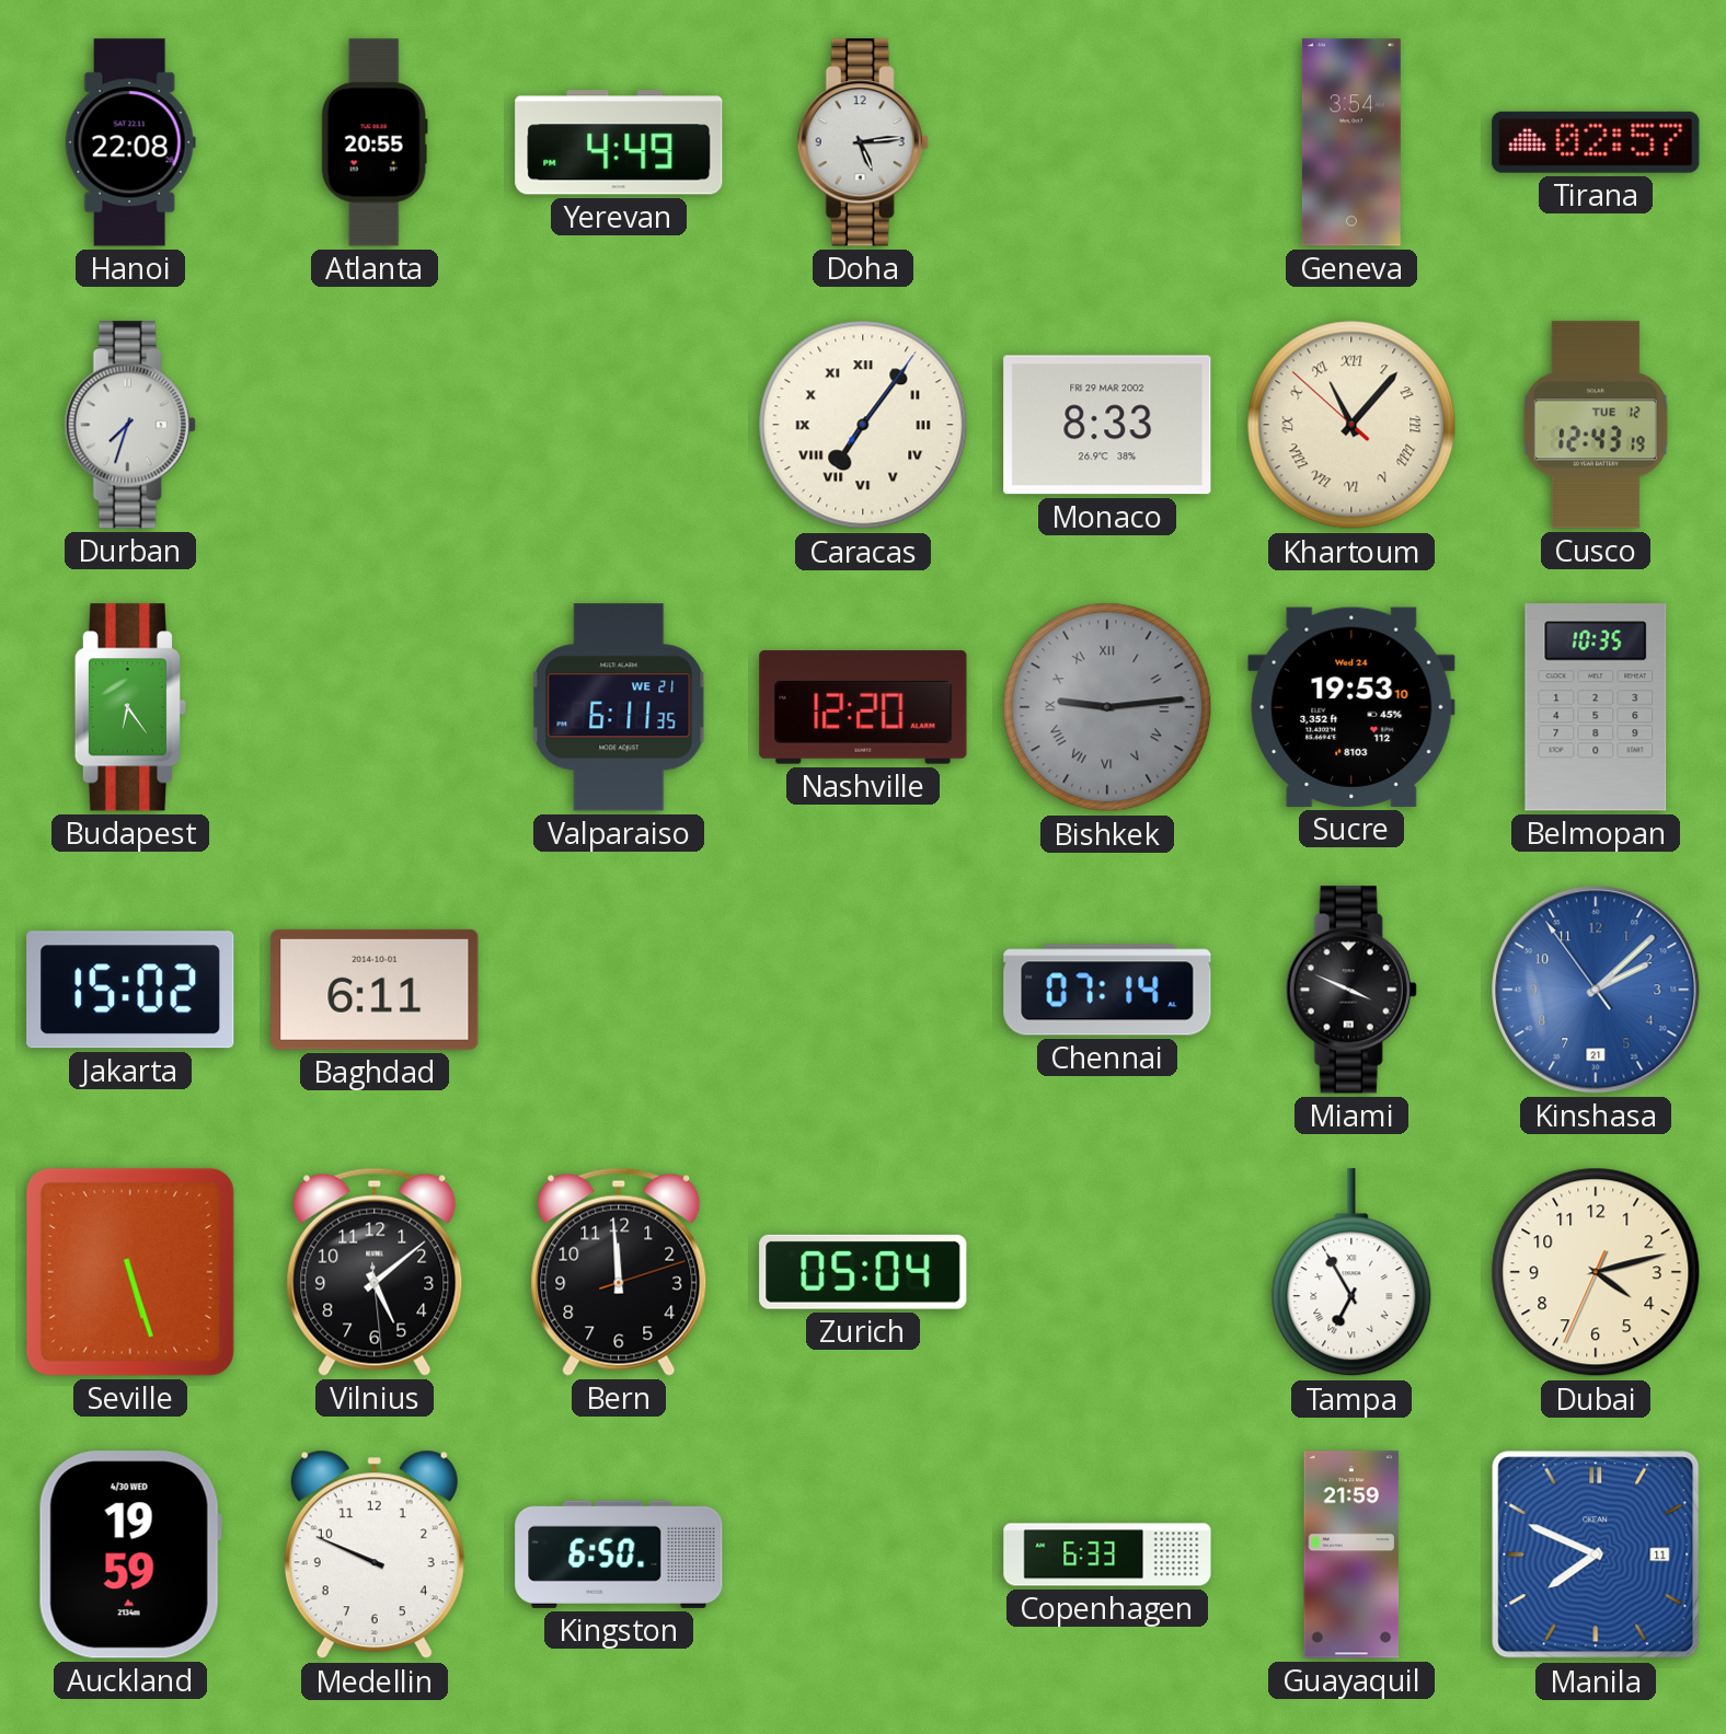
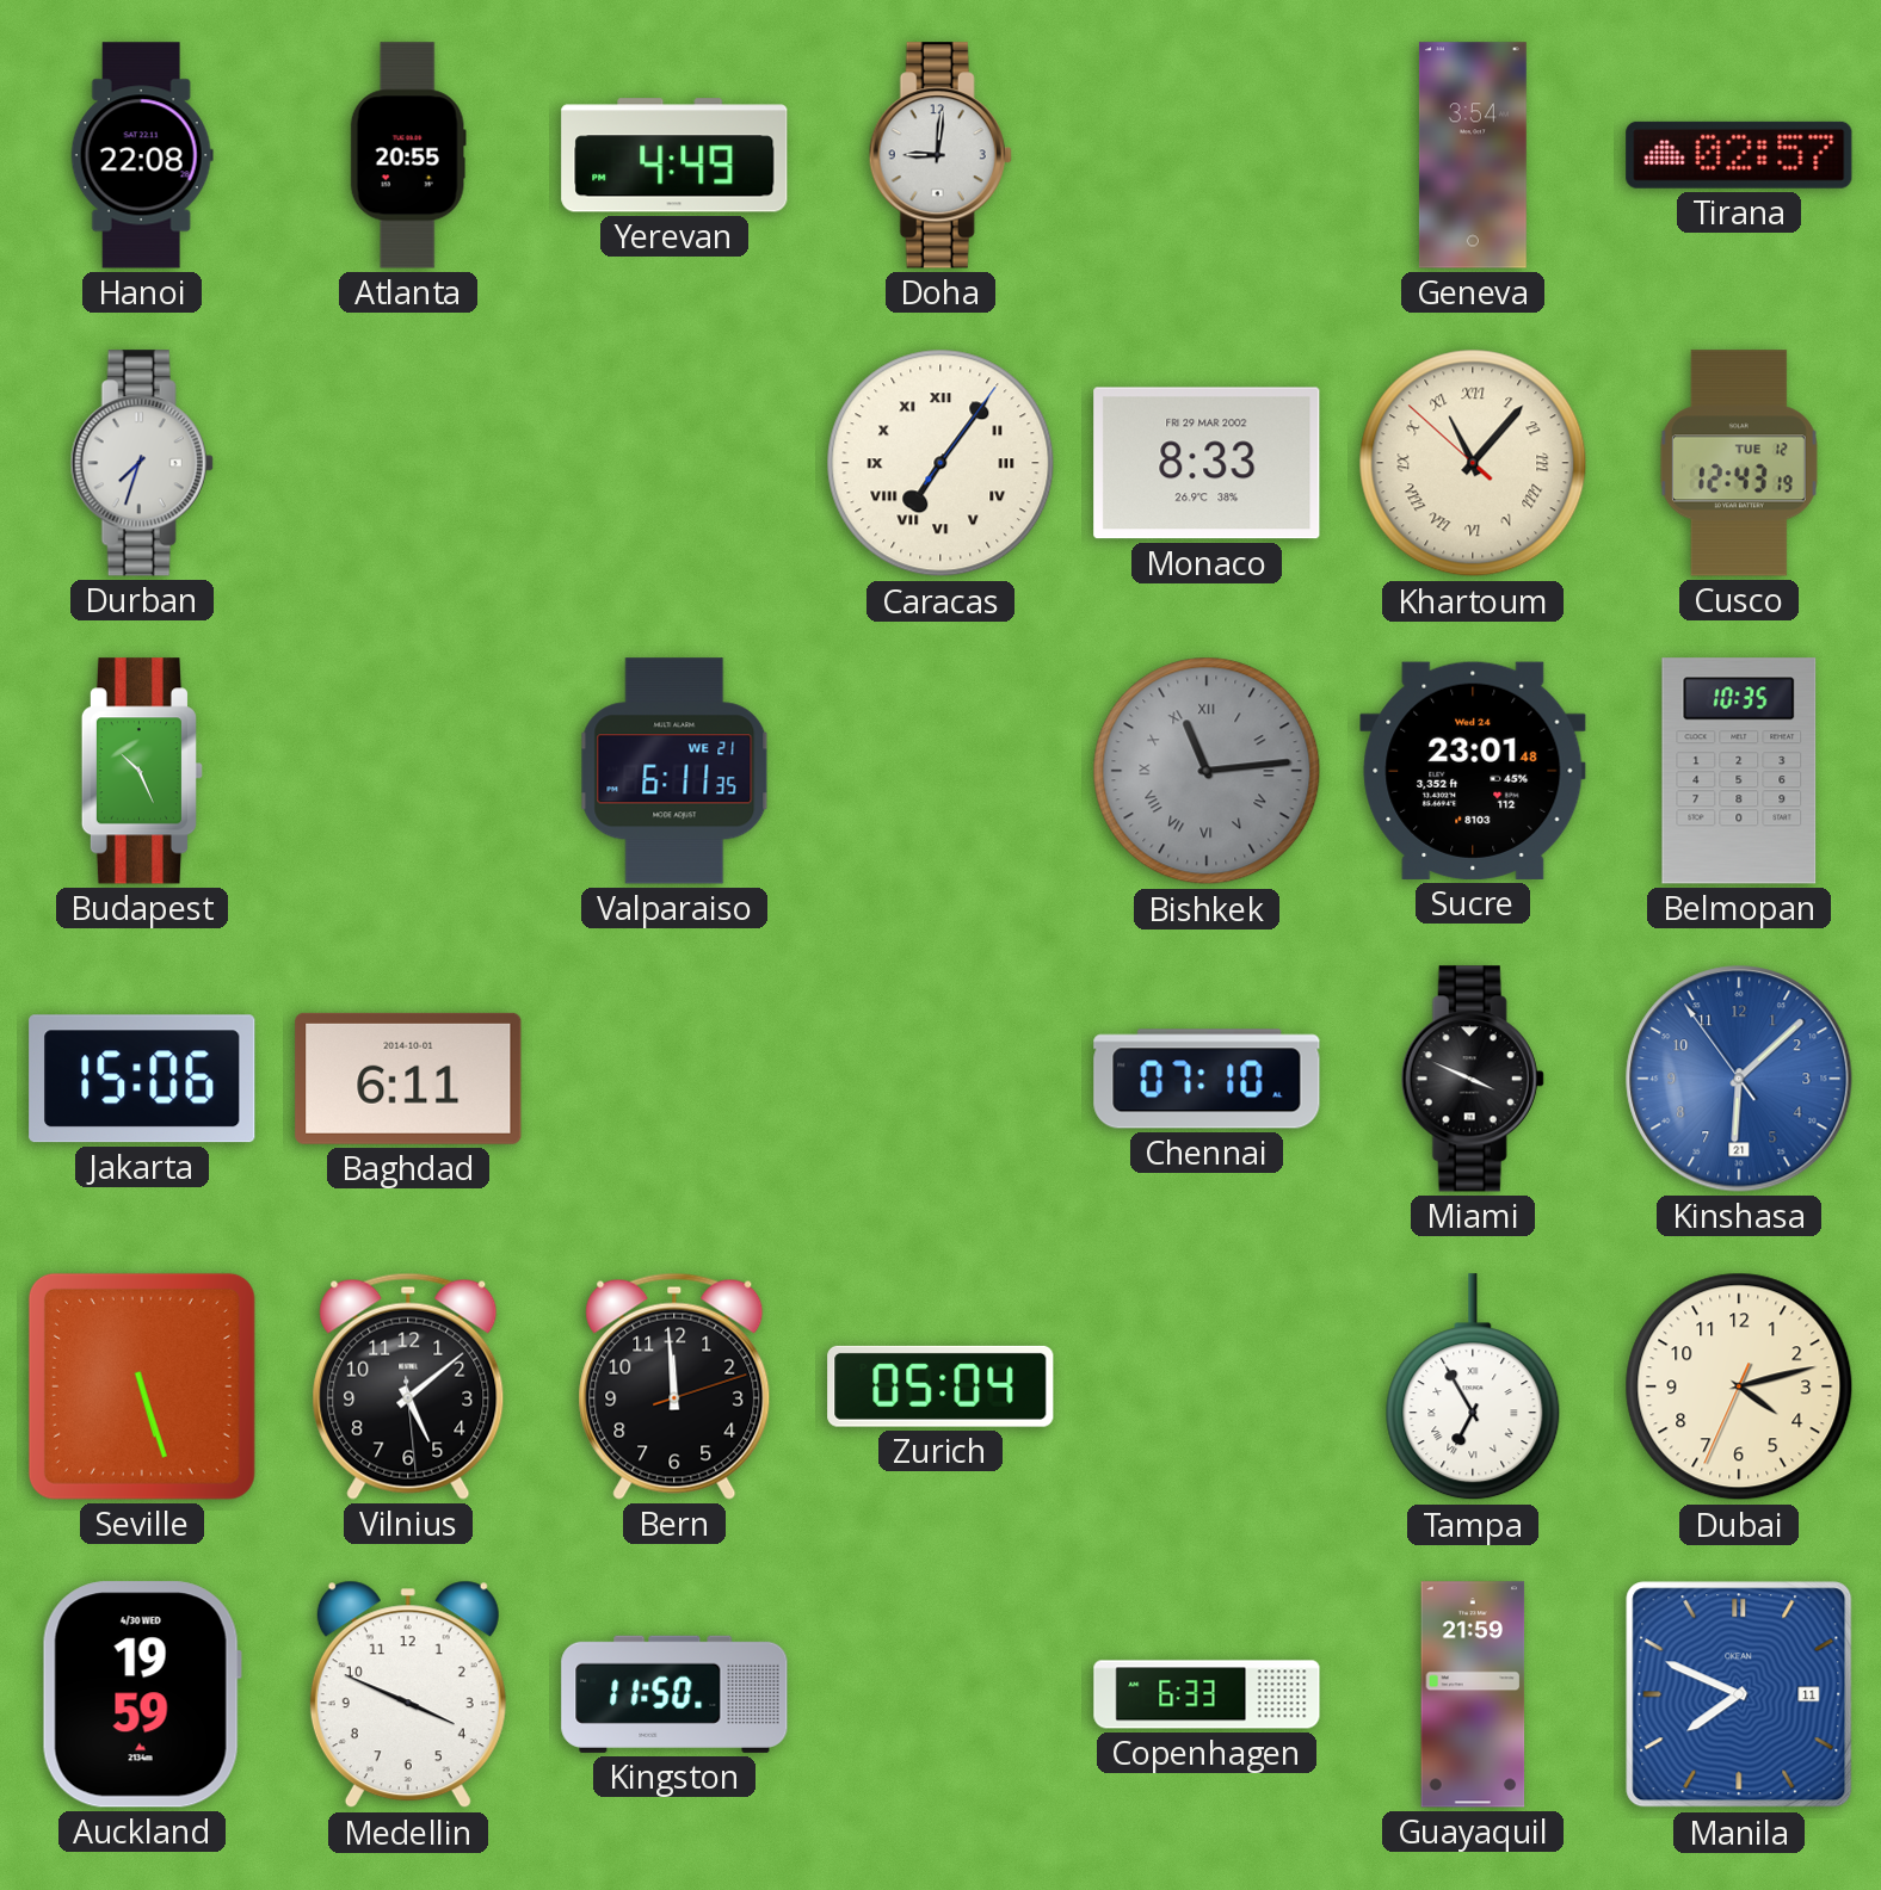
Doha: 5:14 -> 9:01 (940, 155)
Budapest: 6:24 -> 10:26 (142, 771)
Nashville: 12:20 -> none (863, 707)
Bishkek: 9:14 -> 11:14 (1207, 771)
Sucre: 19:53 -> 23:01 (1473, 771)
Jakarta: 15:02 -> 15:06 (142, 1079)
Chennai: 07:14 -> 07:10 (1207, 1079)
Kinshasa: 2:07 -> 6:07 (1739, 1079)
Medellin: 9:49 -> 3:49 (408, 1694)
Kingston: 6:50 -> 11:50 (674, 1694)
